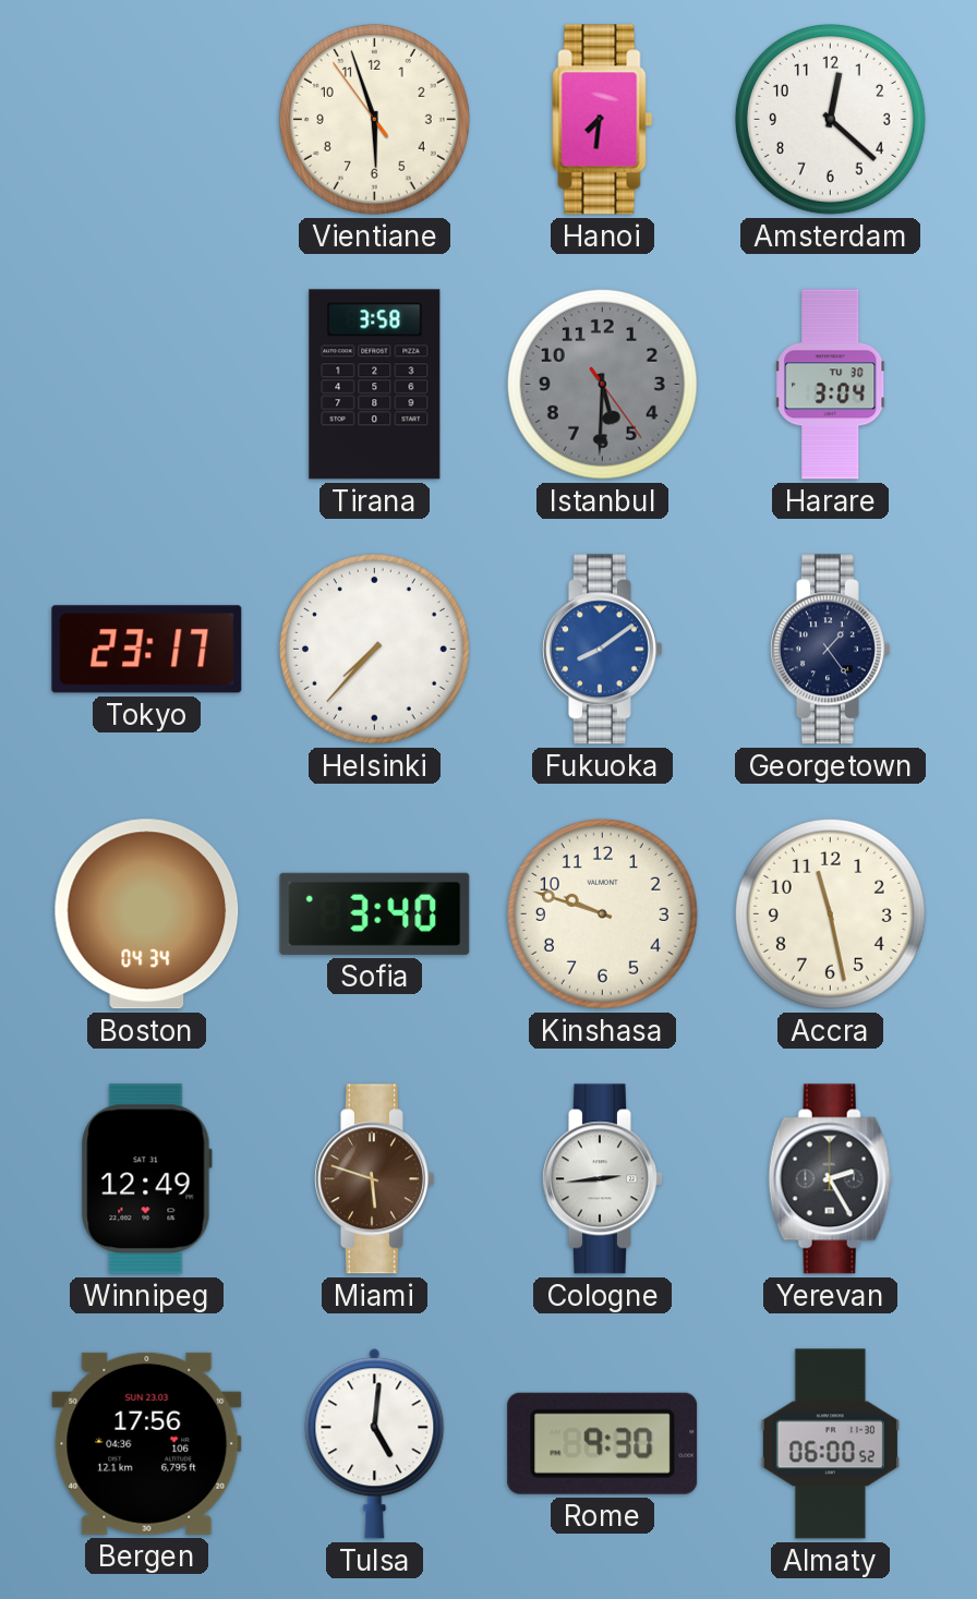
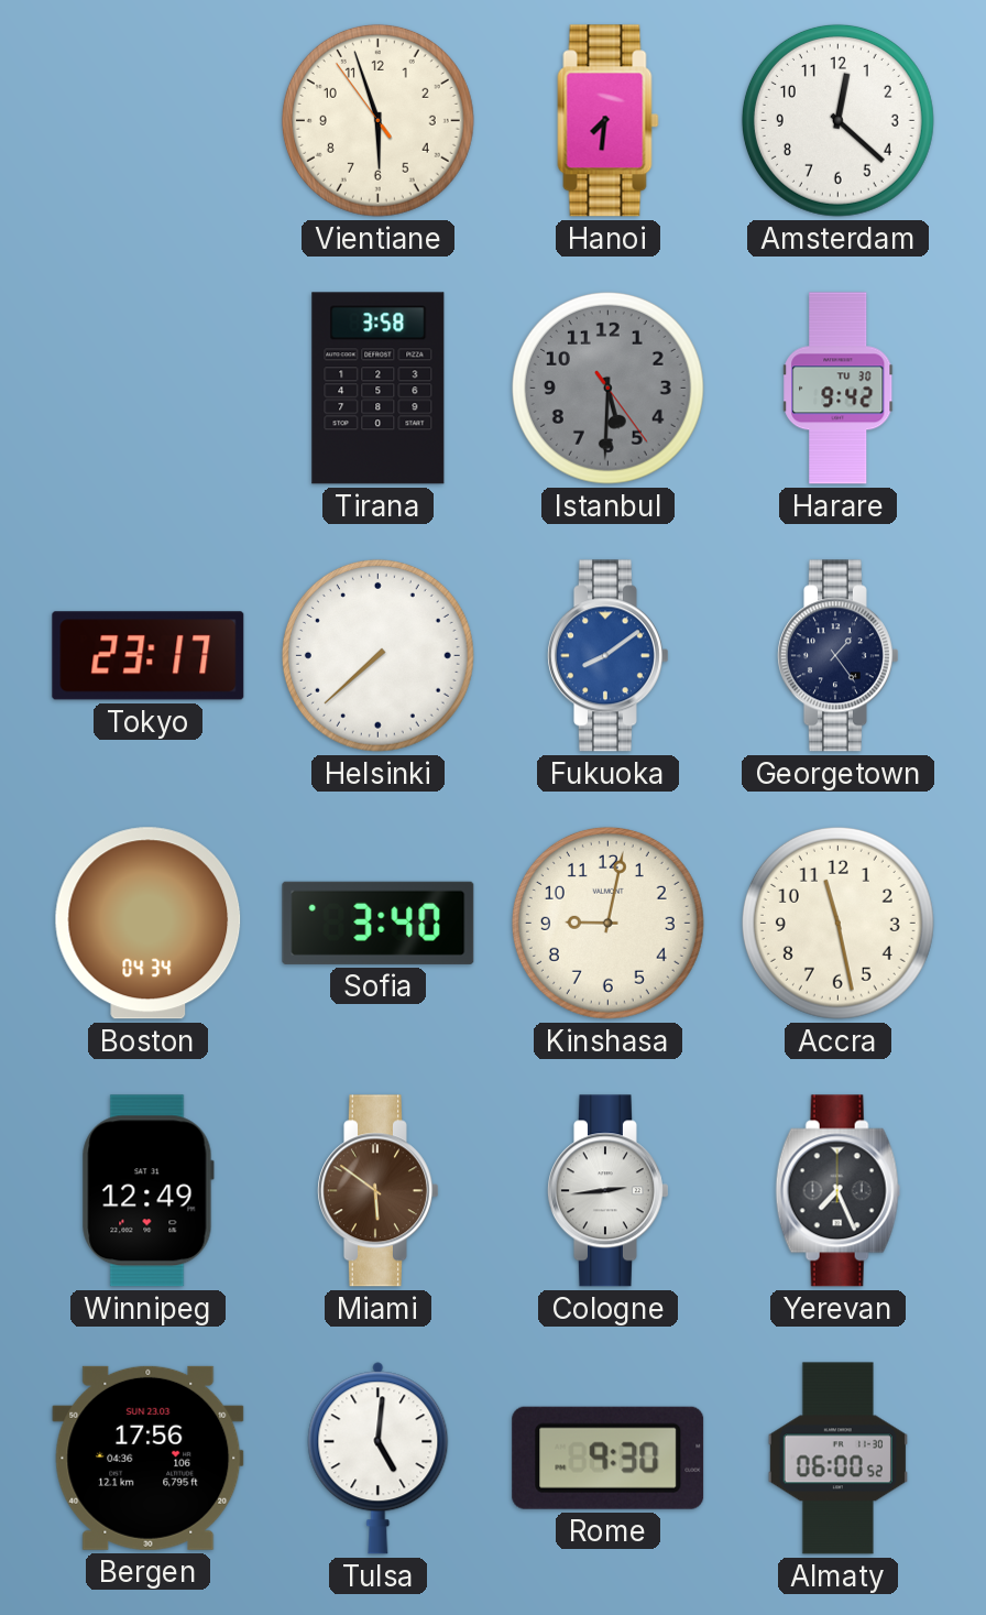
Harare: 3:04 -> 9:42 (839, 389)
Helsinki: 7:37 -> 7:38 (377, 655)
Kinshasa: 9:48 -> 9:02 (607, 923)
Miami: 5:48 -> 5:51 (377, 1191)
Yerevan: 2:25 -> 7:26 (839, 1191)
